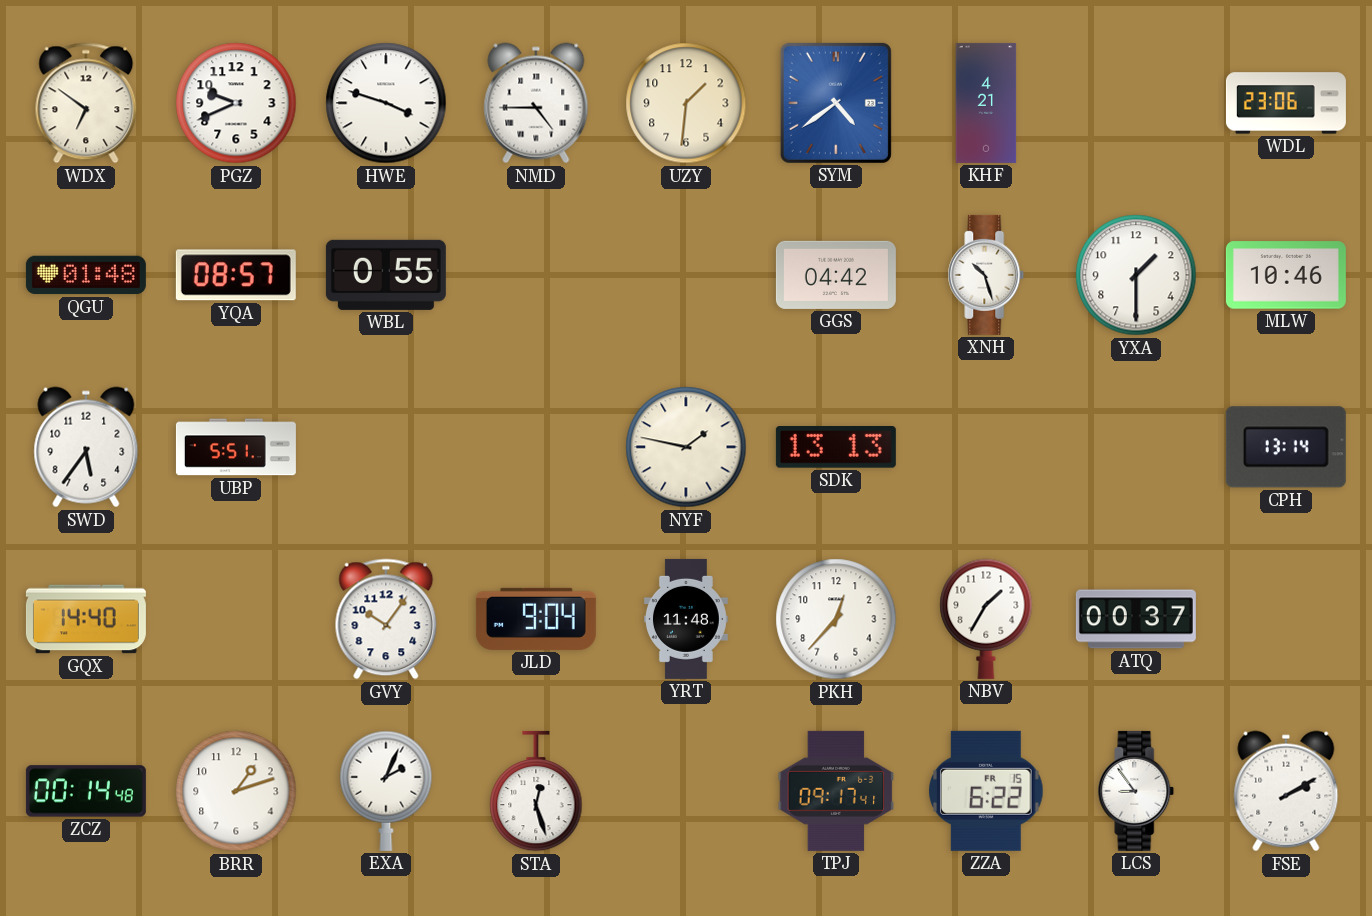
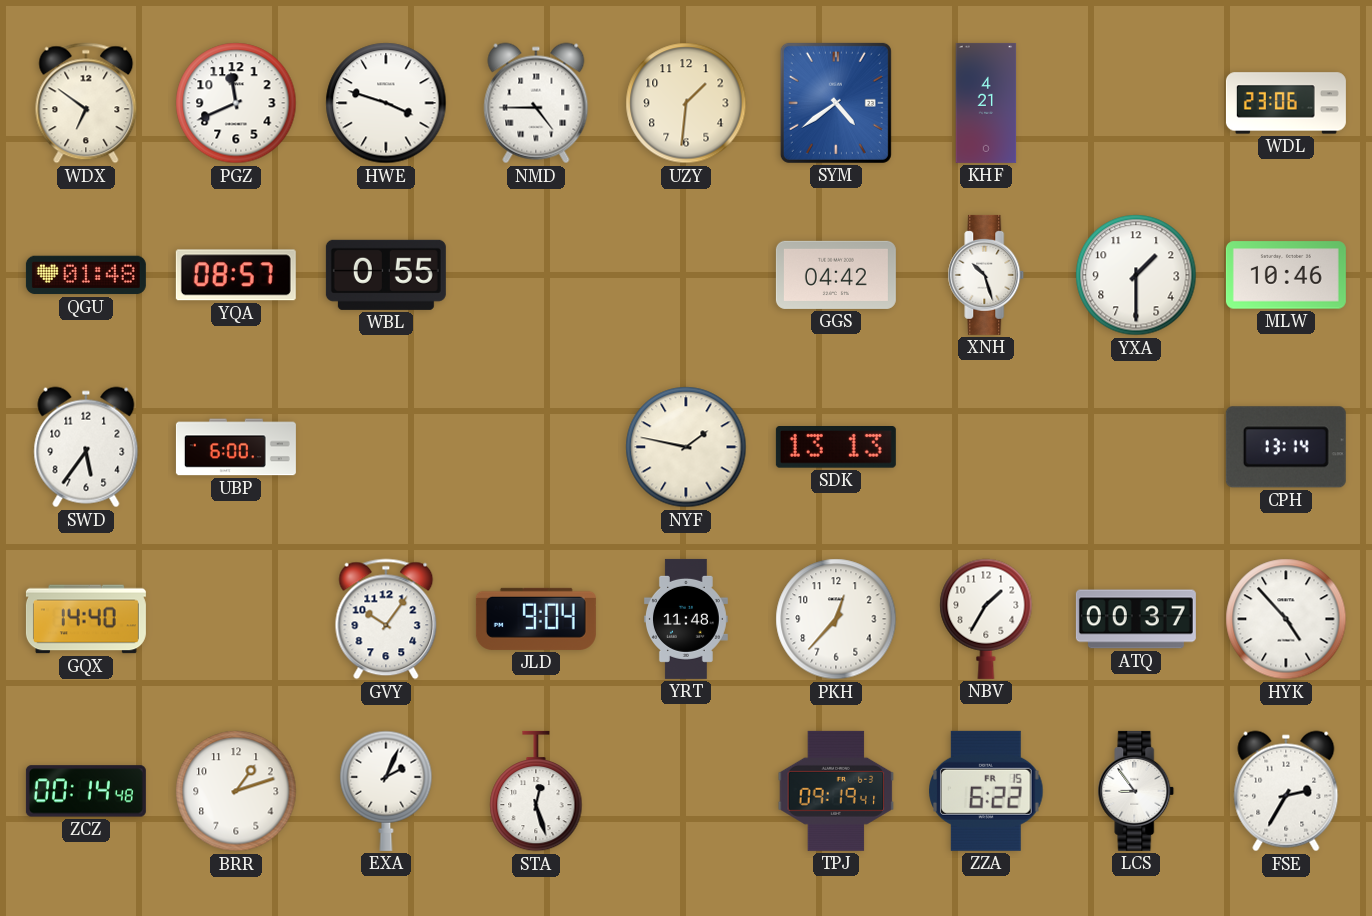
PGZ: 9:41 -> 11:41 (236, 103)
UBP: 5:51 -> 6:00 (236, 447)
HYK: none -> 4:53 (1286, 619)
TPJ: 09:17 -> 09:19 (836, 791)
FSE: 2:10 -> 2:35 (1286, 791)
